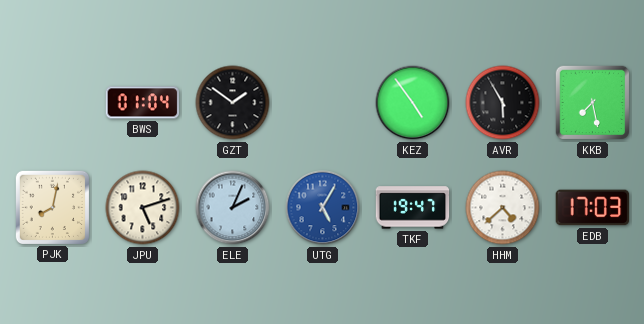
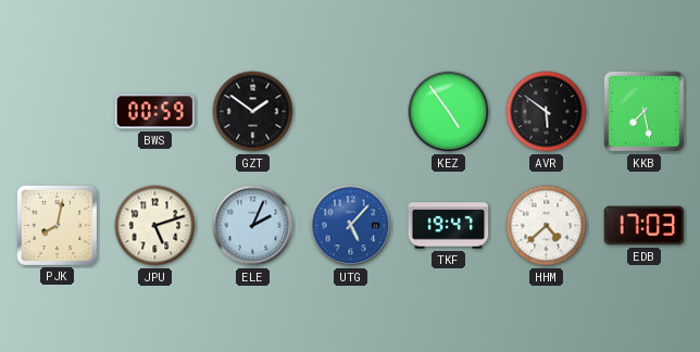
BWS: 01:04 -> 00:59 (155, 112)
AVR: 5:55 -> 5:51 (547, 112)
UTG: 5:05 -> 5:07 (351, 226)
